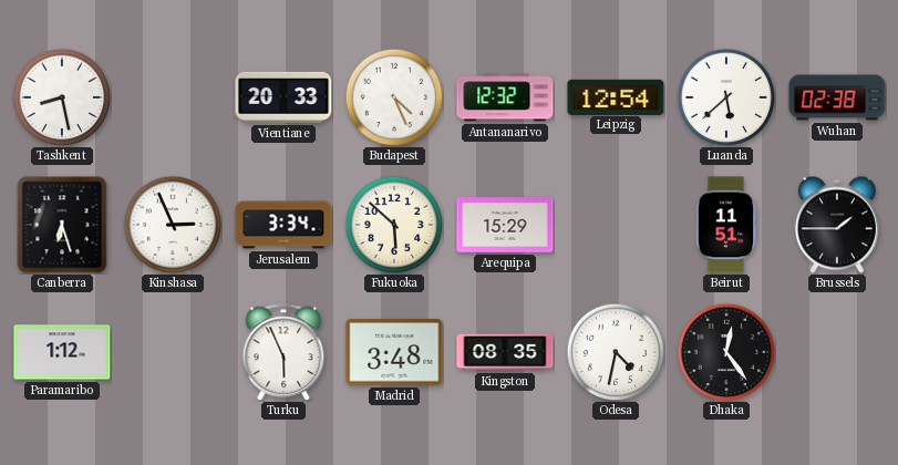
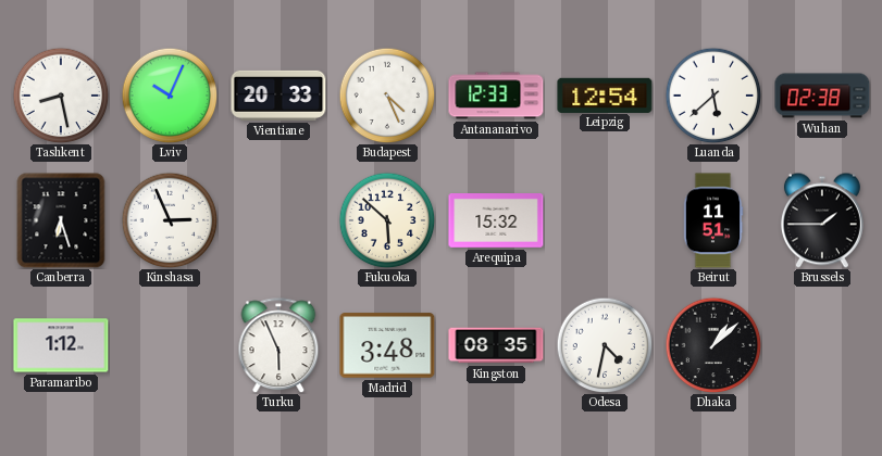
Lviv: none -> 10:04 (170, 96)
Antananarivo: 12:32 -> 12:33 (496, 96)
Jerusalem: 3:34 -> none (283, 225)
Arequipa: 15:29 -> 15:32 (496, 221)
Dhaka: 12:24 -> 1:08 (713, 345)
